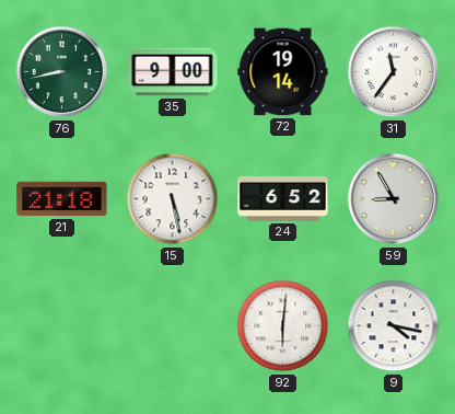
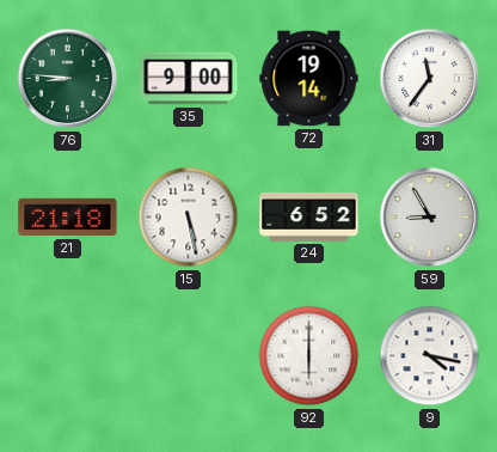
76: 8:43 -> 8:46 (68, 79)
92: 6:01 -> 6:00 (309, 356)
